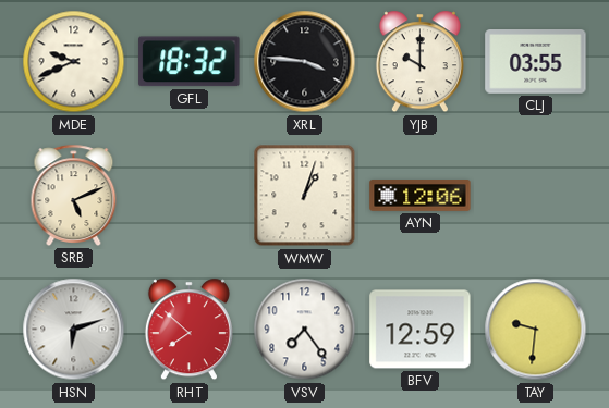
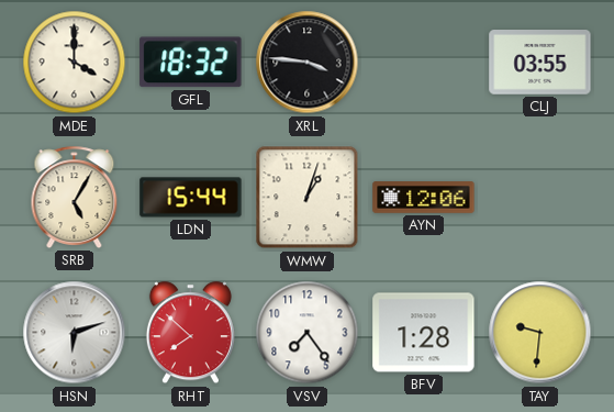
MDE: 9:41 -> 4:00 (75, 63)
YJB: 10:00 -> none (419, 62)
SRB: 5:11 -> 5:05 (75, 197)
LDN: none -> 15:44 (191, 198)
BFV: 12:59 -> 1:28 (424, 333)
